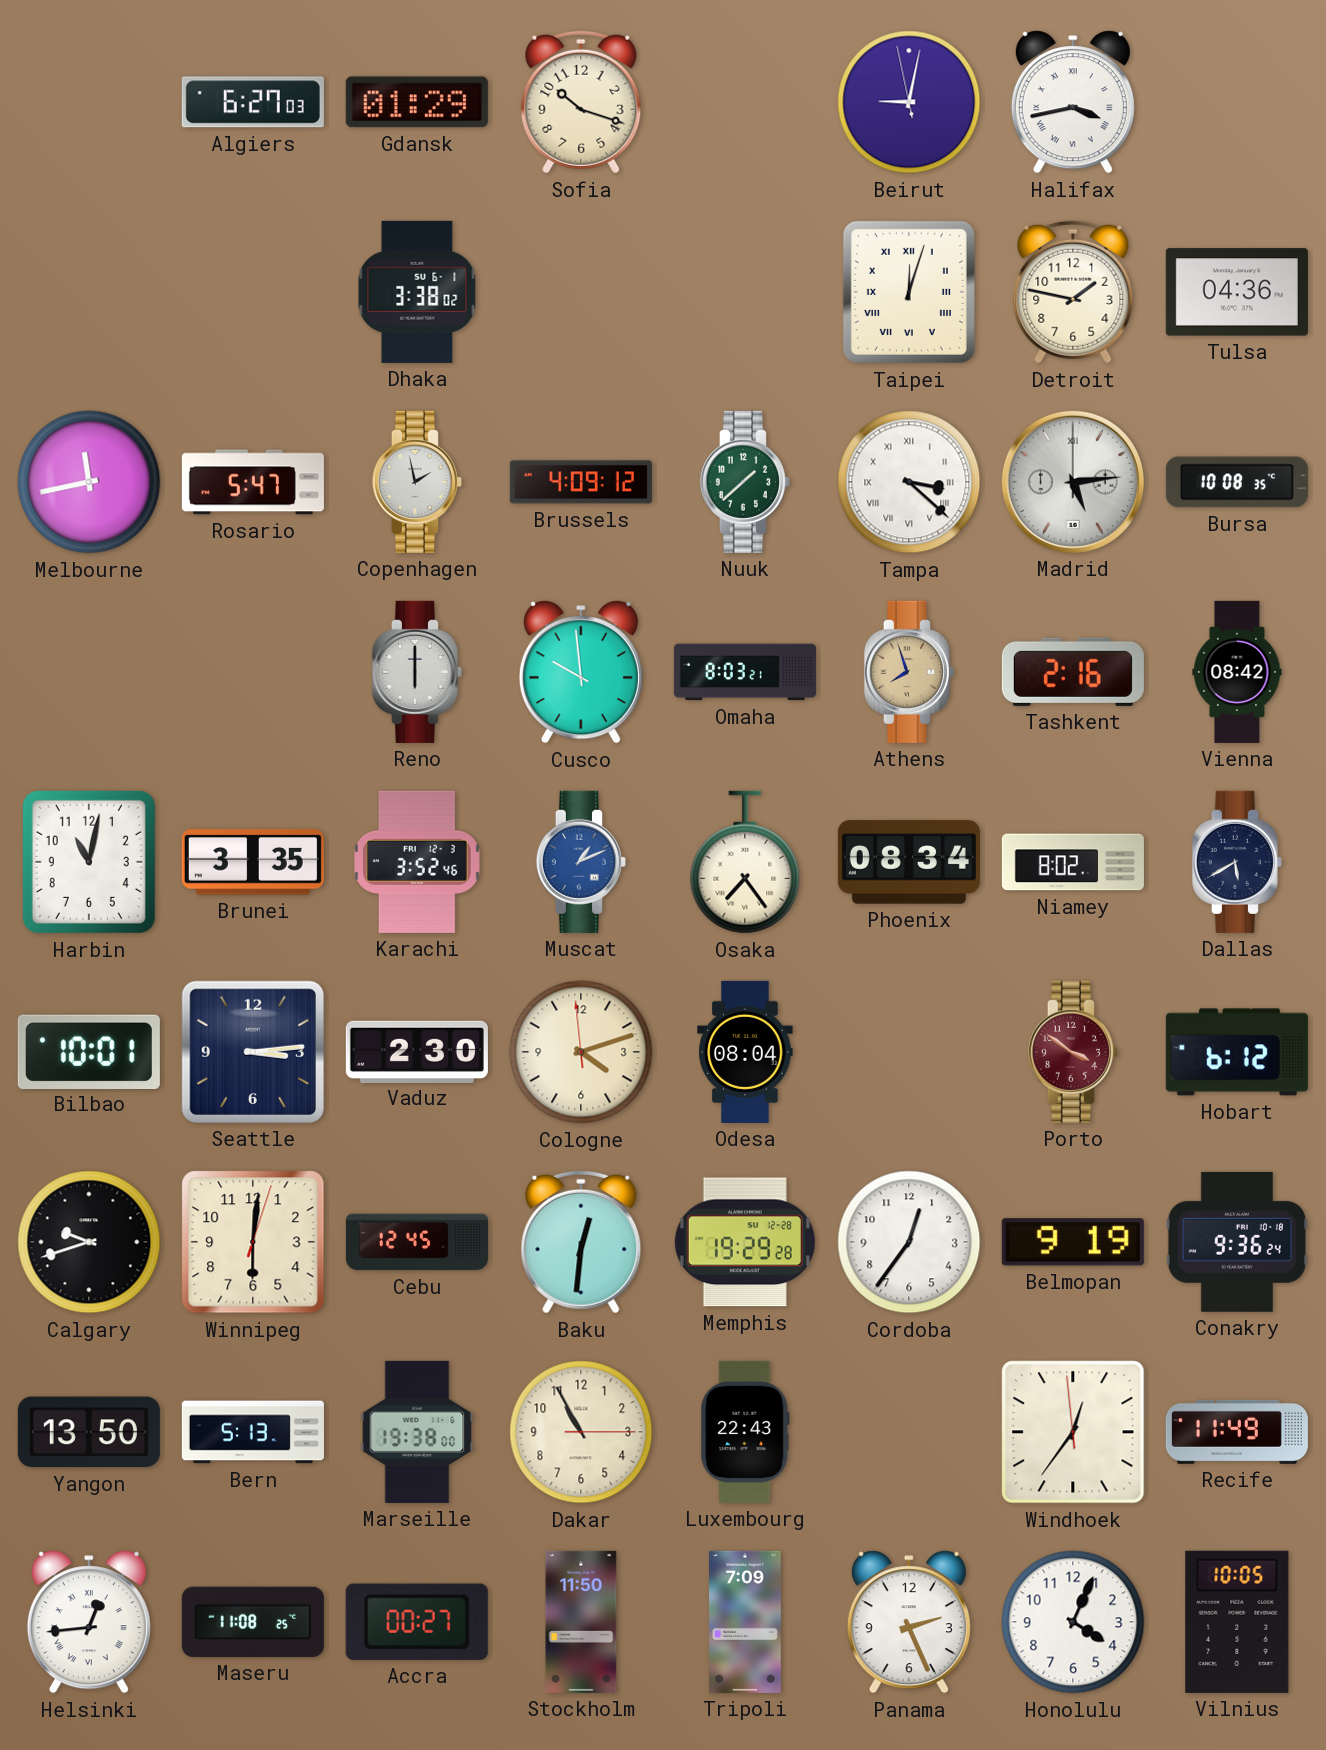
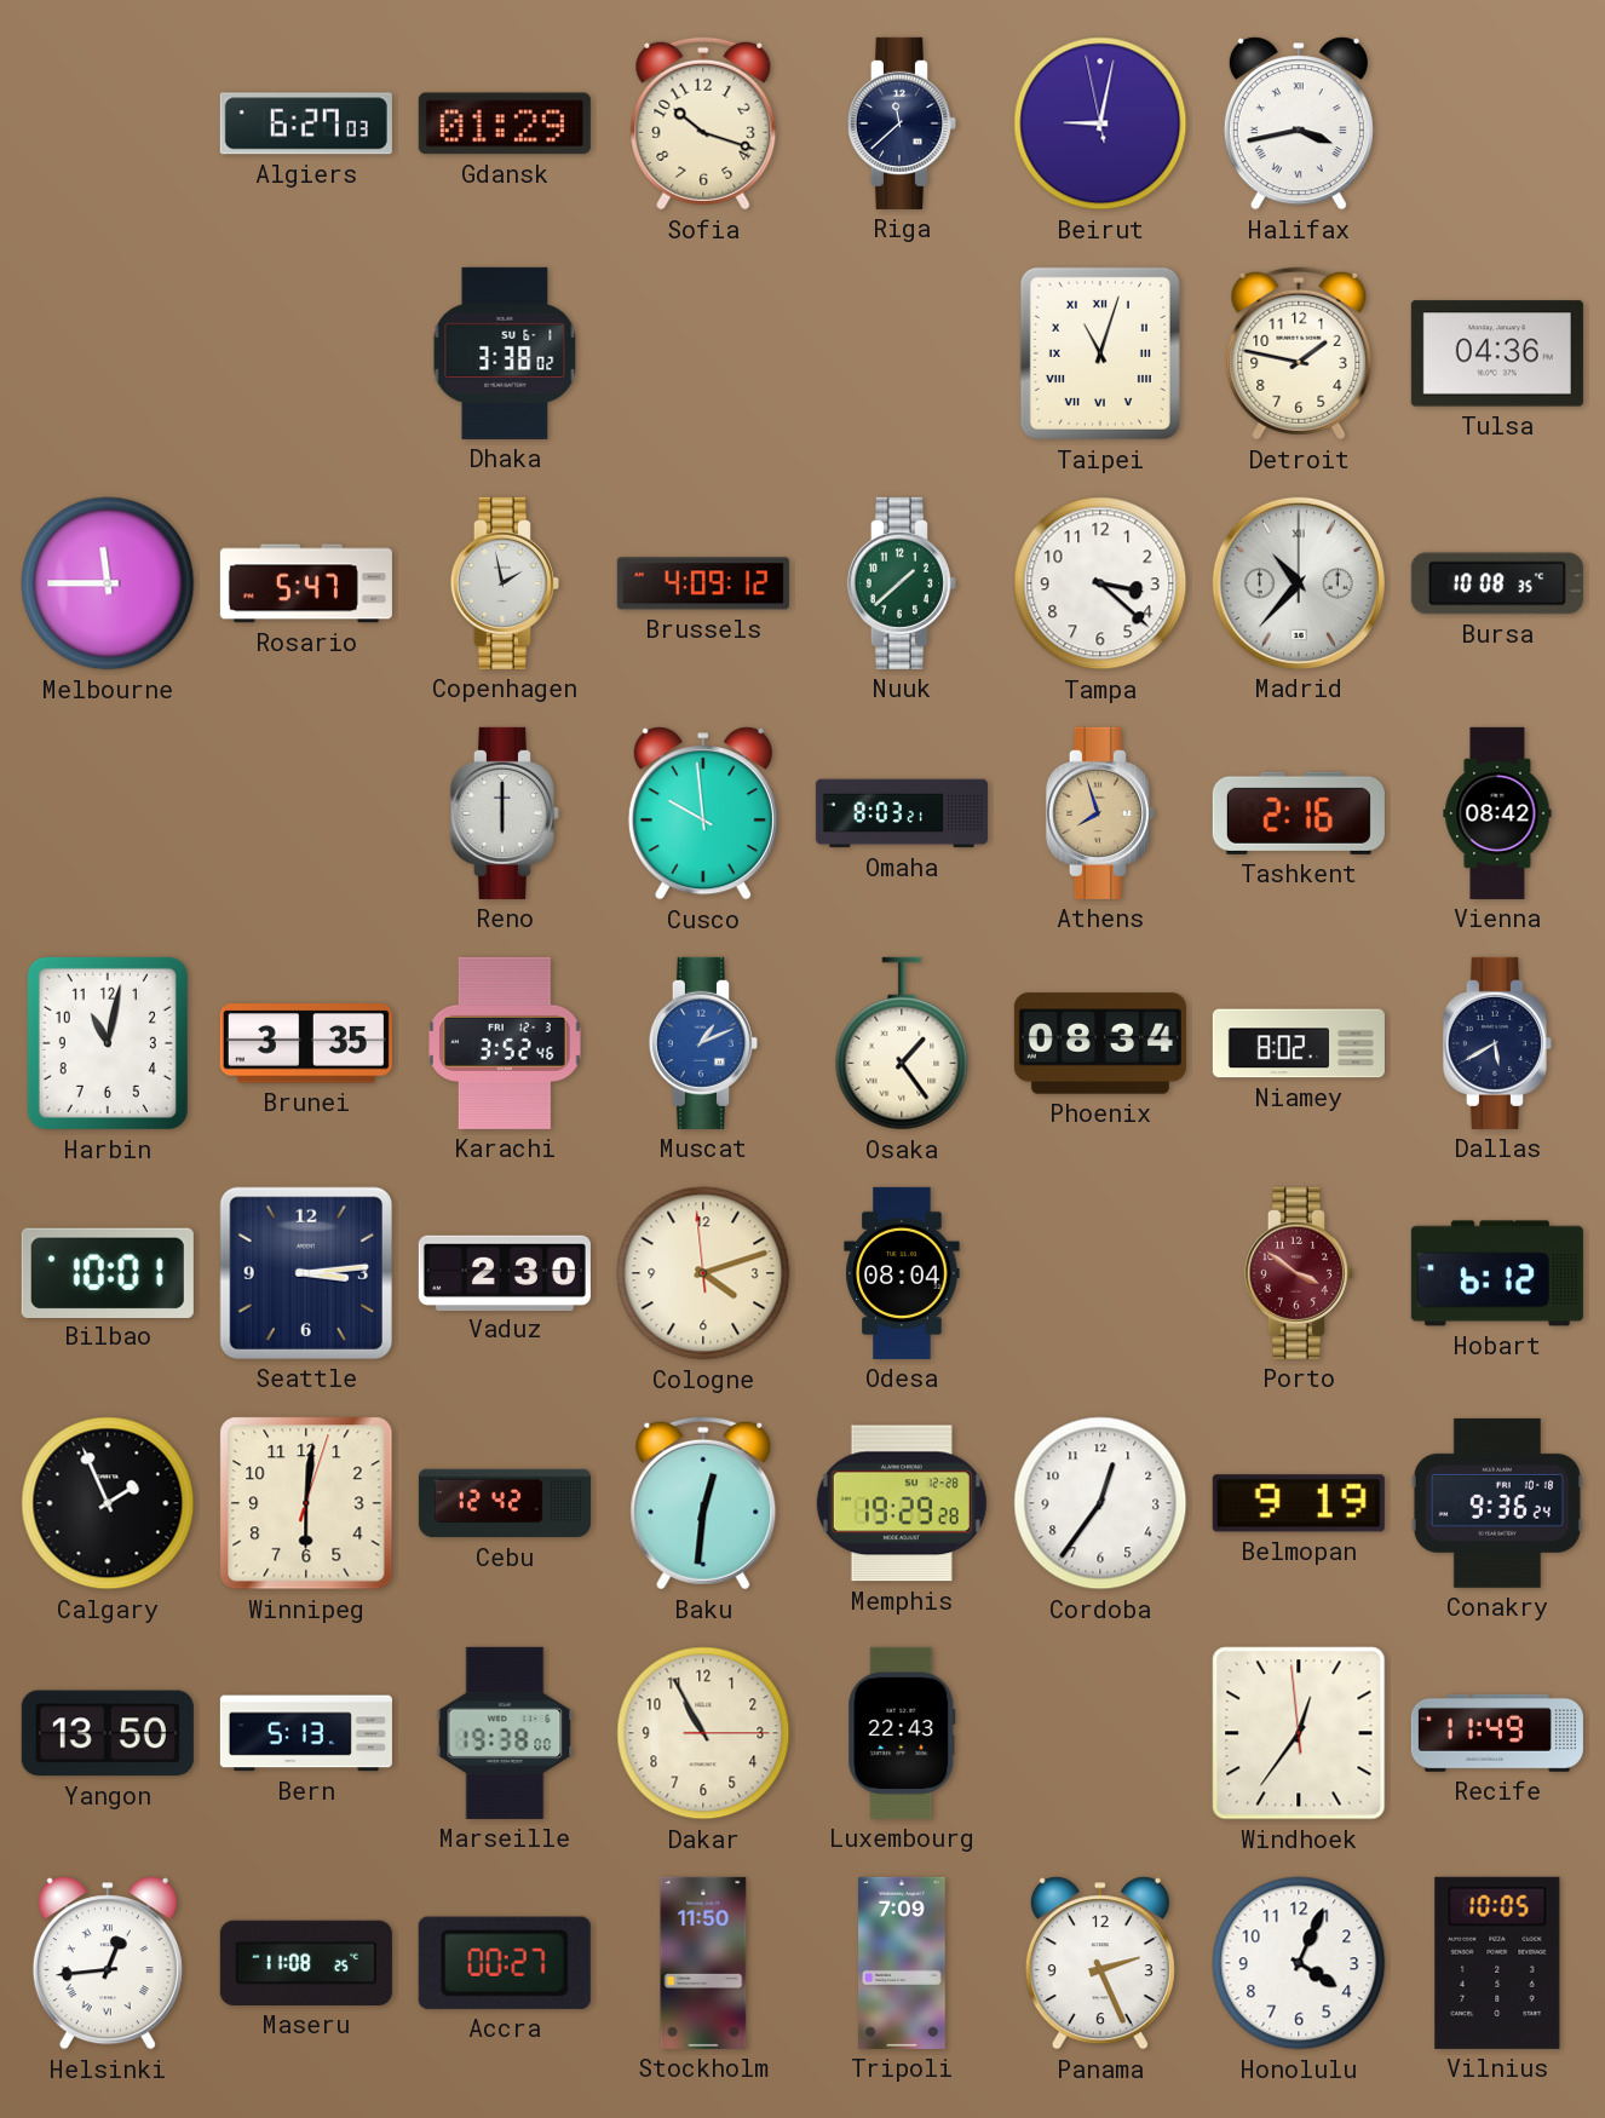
Riga: none -> 11:38 (902, 123)
Taipei: 12:03 -> 11:03 (1100, 353)
Melbourne: 11:43 -> 11:45 (108, 583)
Tampa numerals: Roman -> Arabic (1100, 583)
Madrid: 5:14 -> 10:37 (1299, 583)
Osaka: 7:24 -> 1:24 (902, 1043)
Calgary: 9:42 -> 1:56 (108, 1503)
Cebu: 12:45 -> 12:42 (505, 1503)
